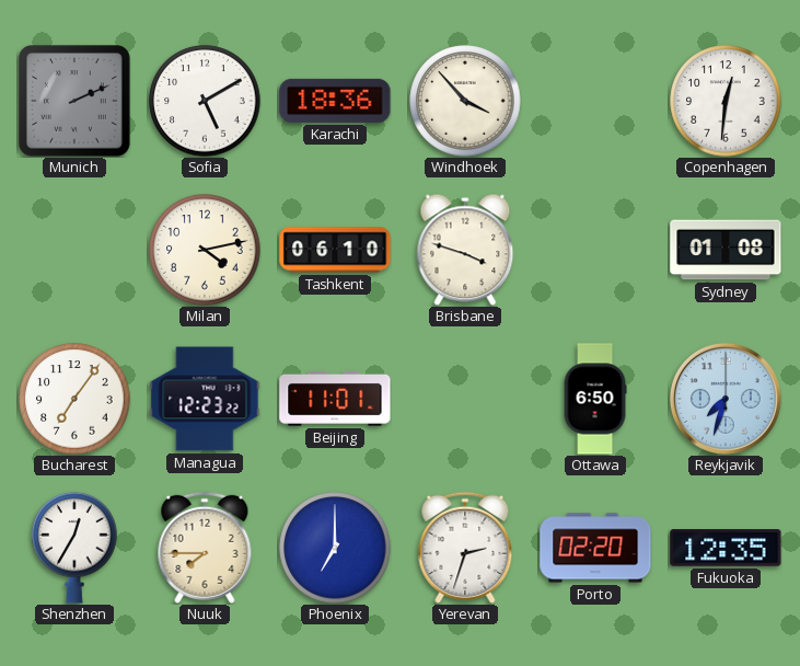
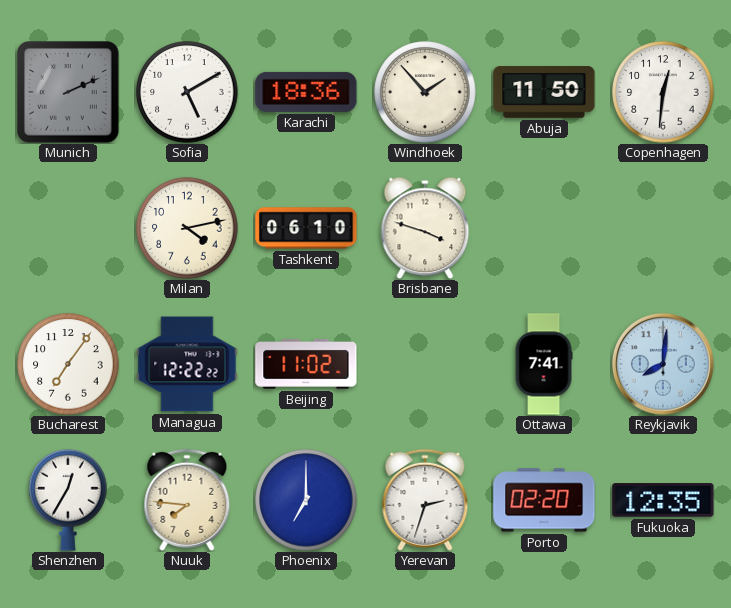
Windhoek: 3:53 -> 1:53 (425, 92)
Abuja: none -> 11:50 (544, 92)
Sydney: 01:08 -> none (726, 250)
Managua: 12:23 -> 12:22 (187, 364)
Beijing: 11:01 -> 11:02 (306, 364)
Ottawa: 6:50 -> 7:41 (544, 364)
Reykjavik: 7:33 -> 8:01 (663, 364)
Nuuk: 7:45 -> 7:46 (187, 500)
